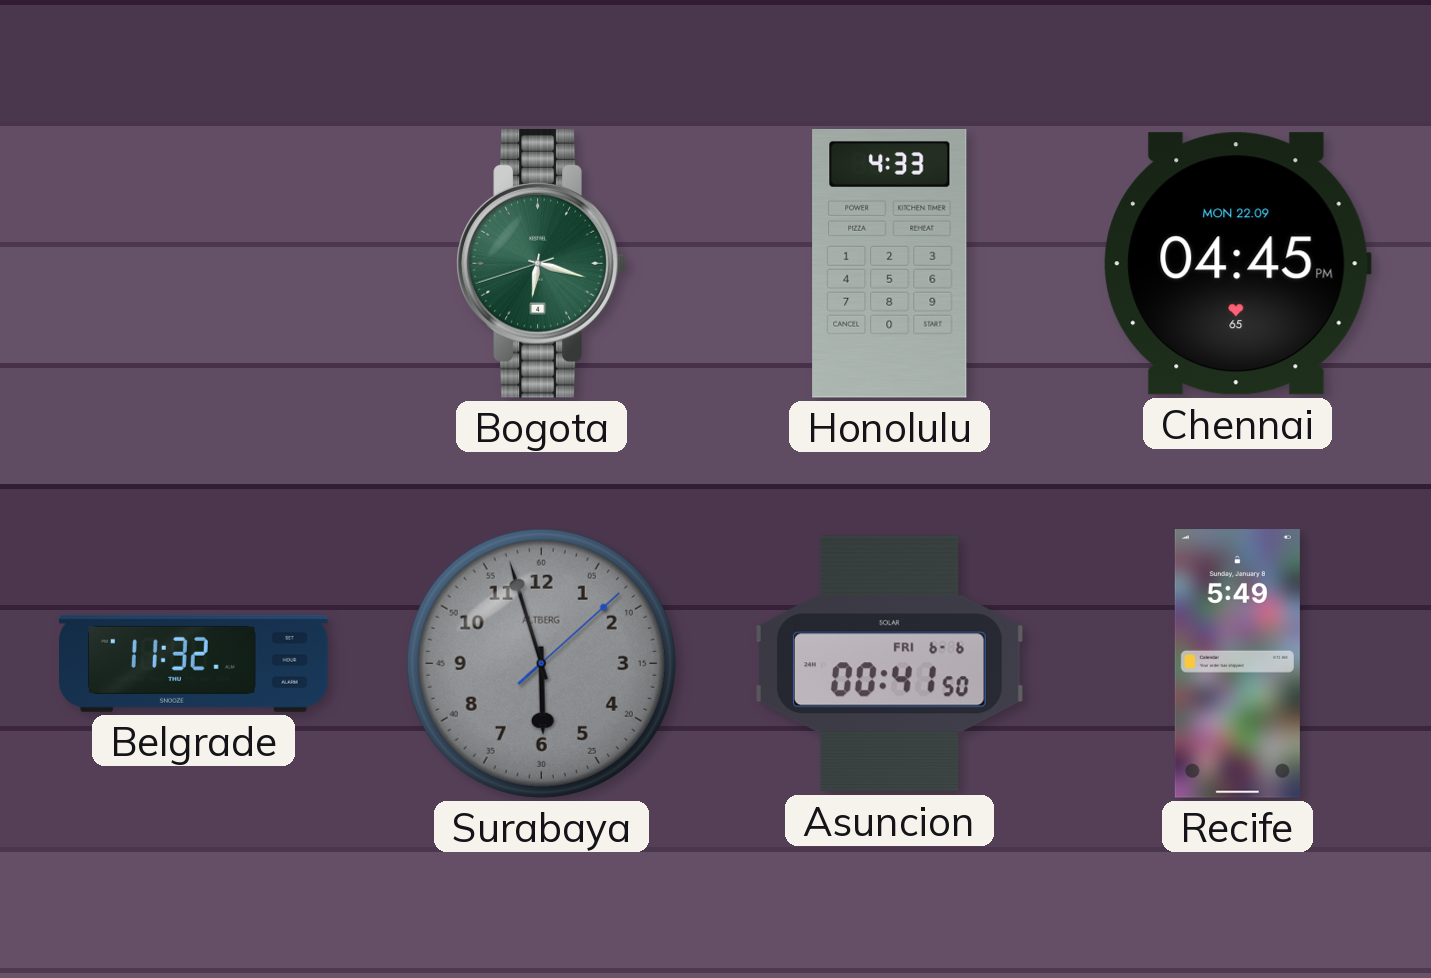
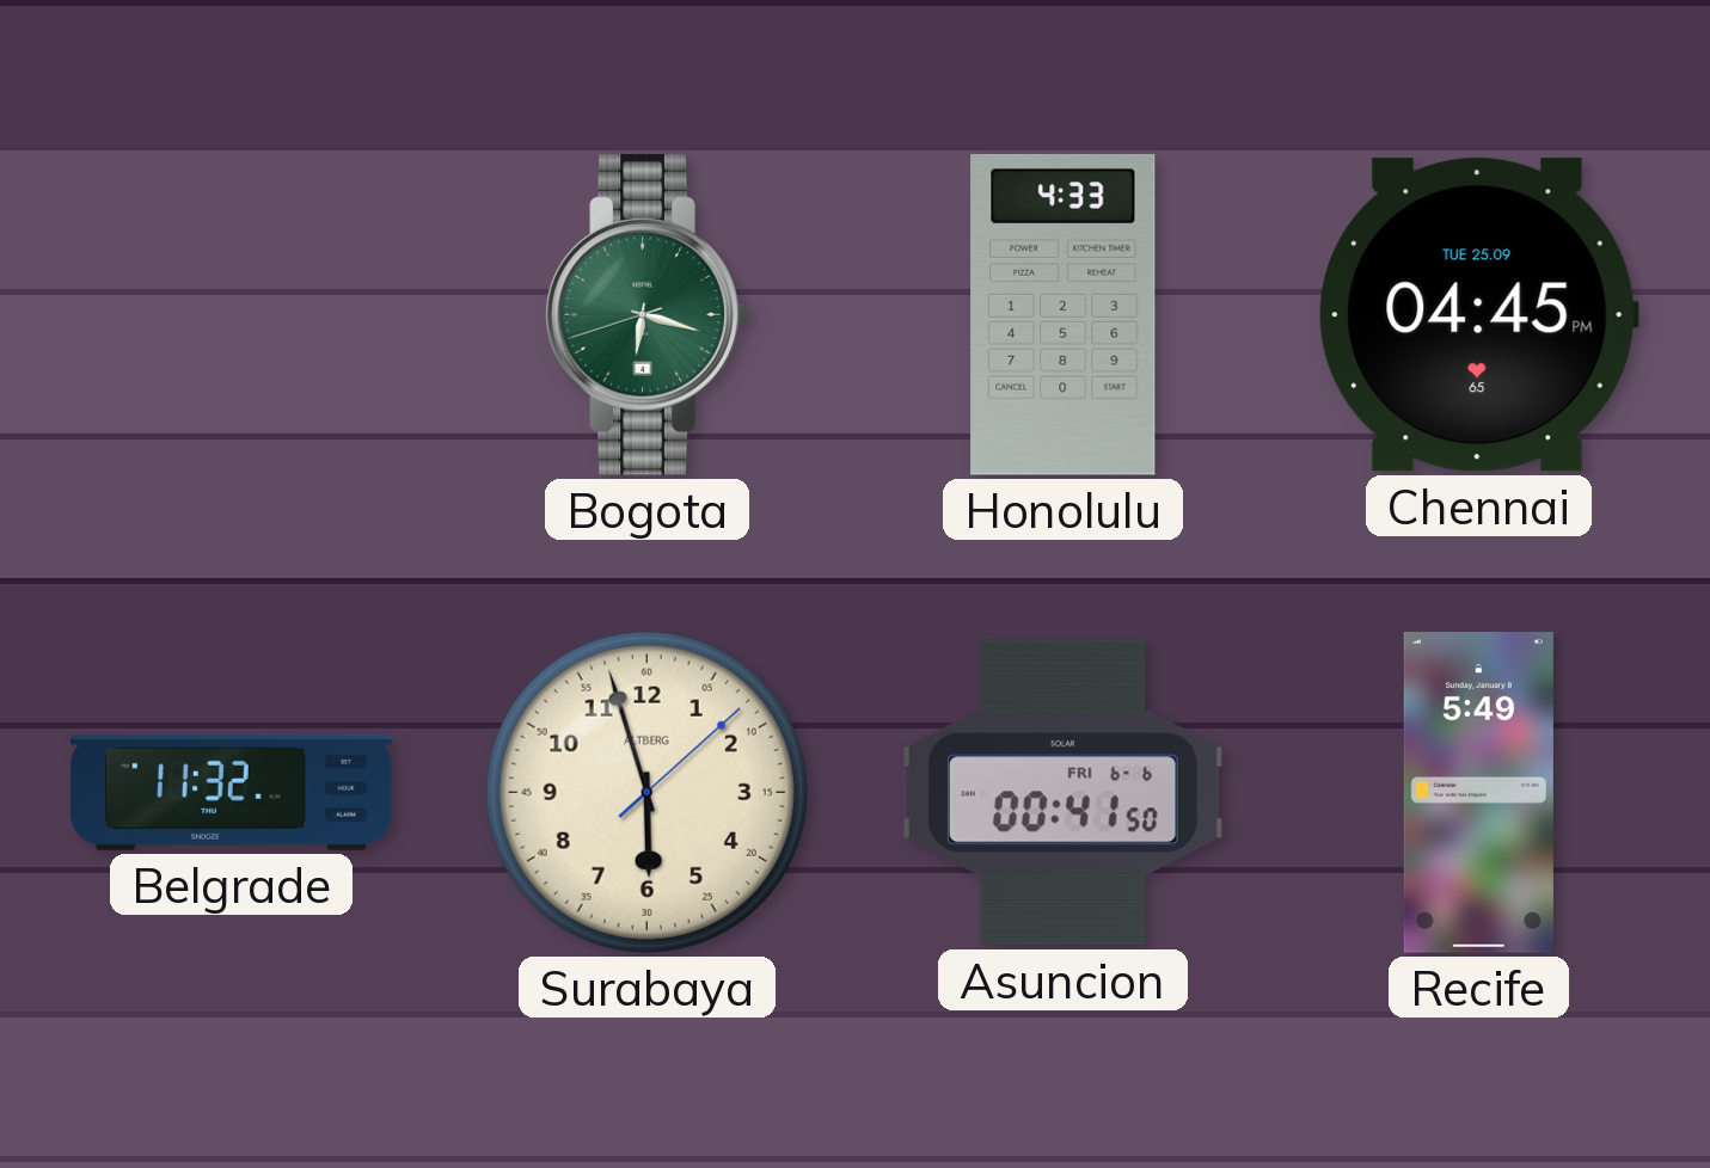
Chennai date: MON 22.09 -> TUE 25.09 (1478, 315)
Surabaya dial: grey -> cream (646, 792)
